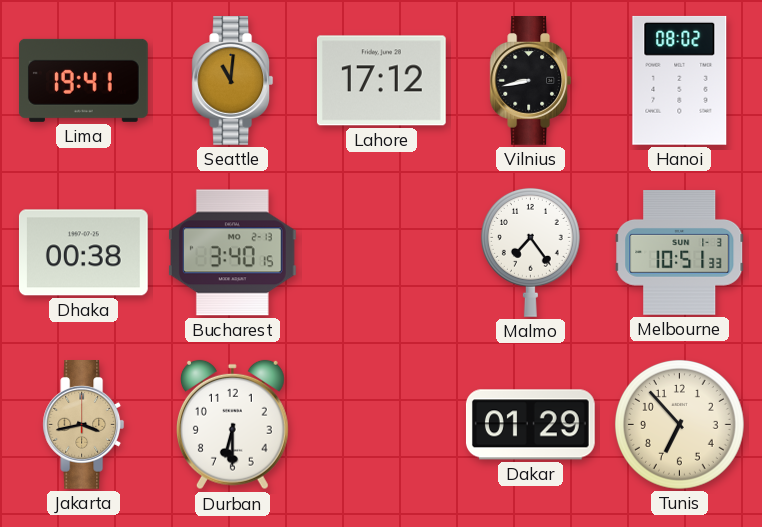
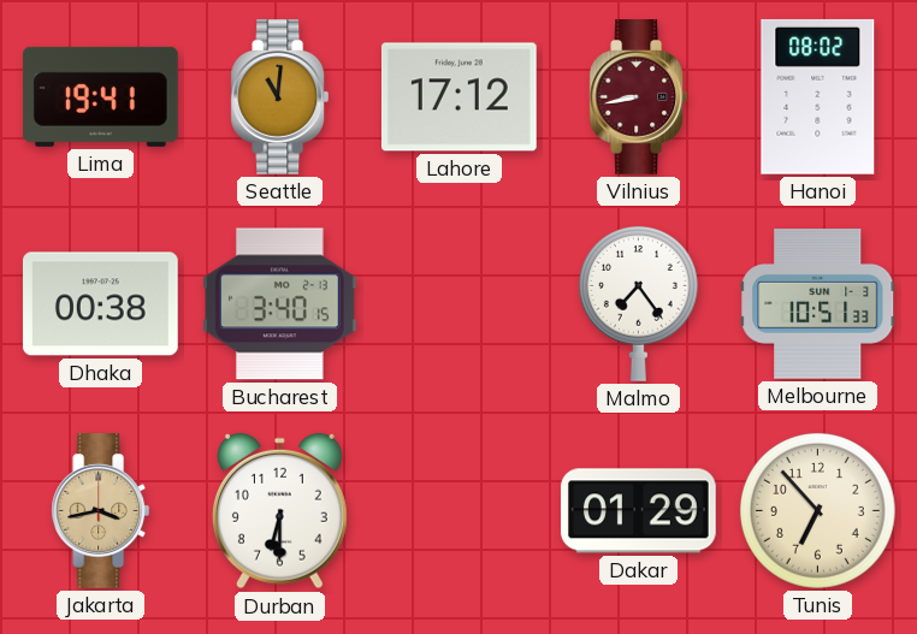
Vilnius dial: black -> burgundy (639, 97)
